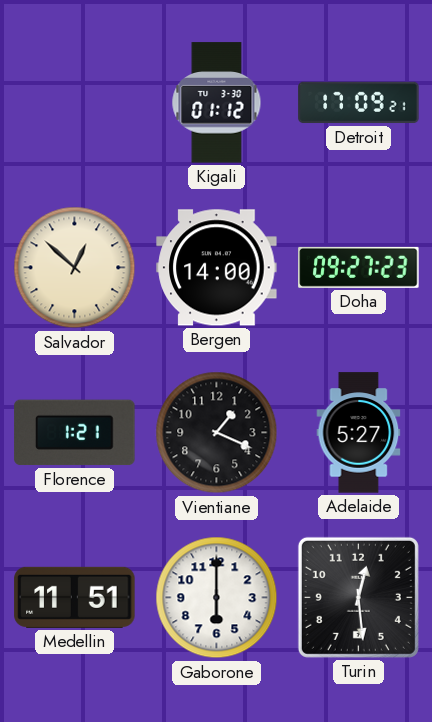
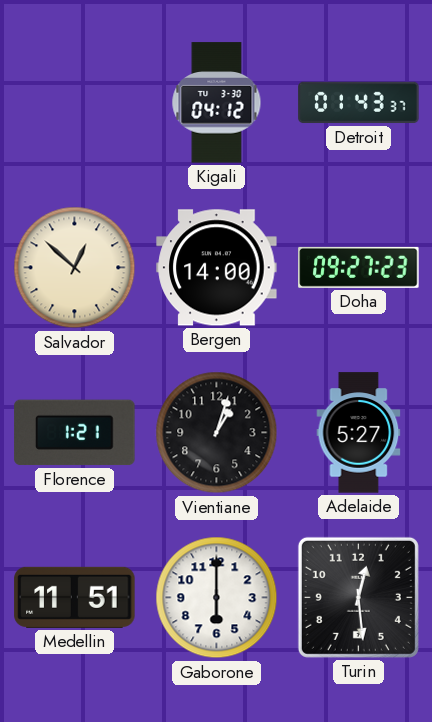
Kigali: 01:12 -> 04:12 (217, 103)
Detroit: 17:09 -> 01:43 (359, 103)
Vientiane: 1:19 -> 1:03 (217, 433)
